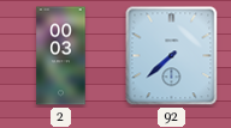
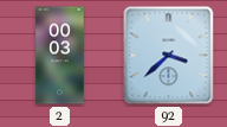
92: 7:38 -> 3:38 (169, 56)
